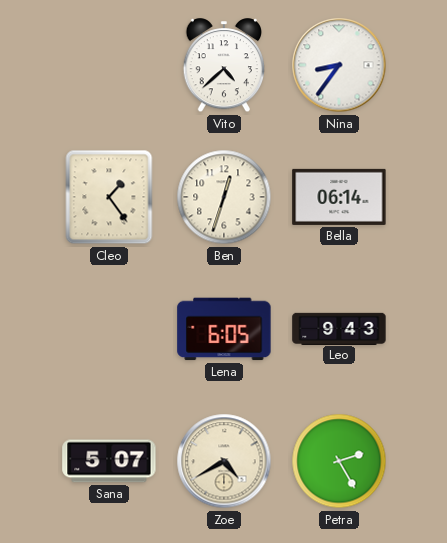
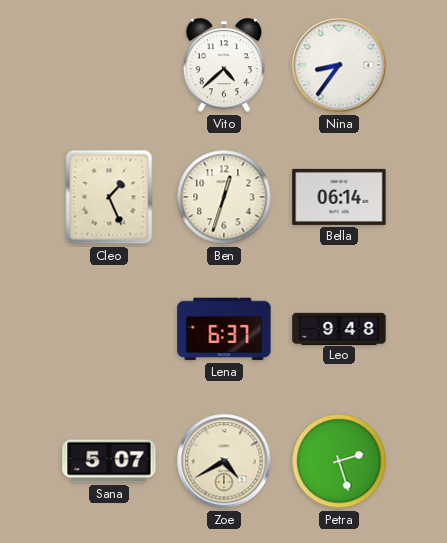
Cleo: 1:24 -> 1:26 (109, 197)
Lena: 6:05 -> 6:37 (224, 329)
Leo: 9:43 -> 9:48 (339, 328)
Petra: 2:25 -> 2:27 (339, 461)
